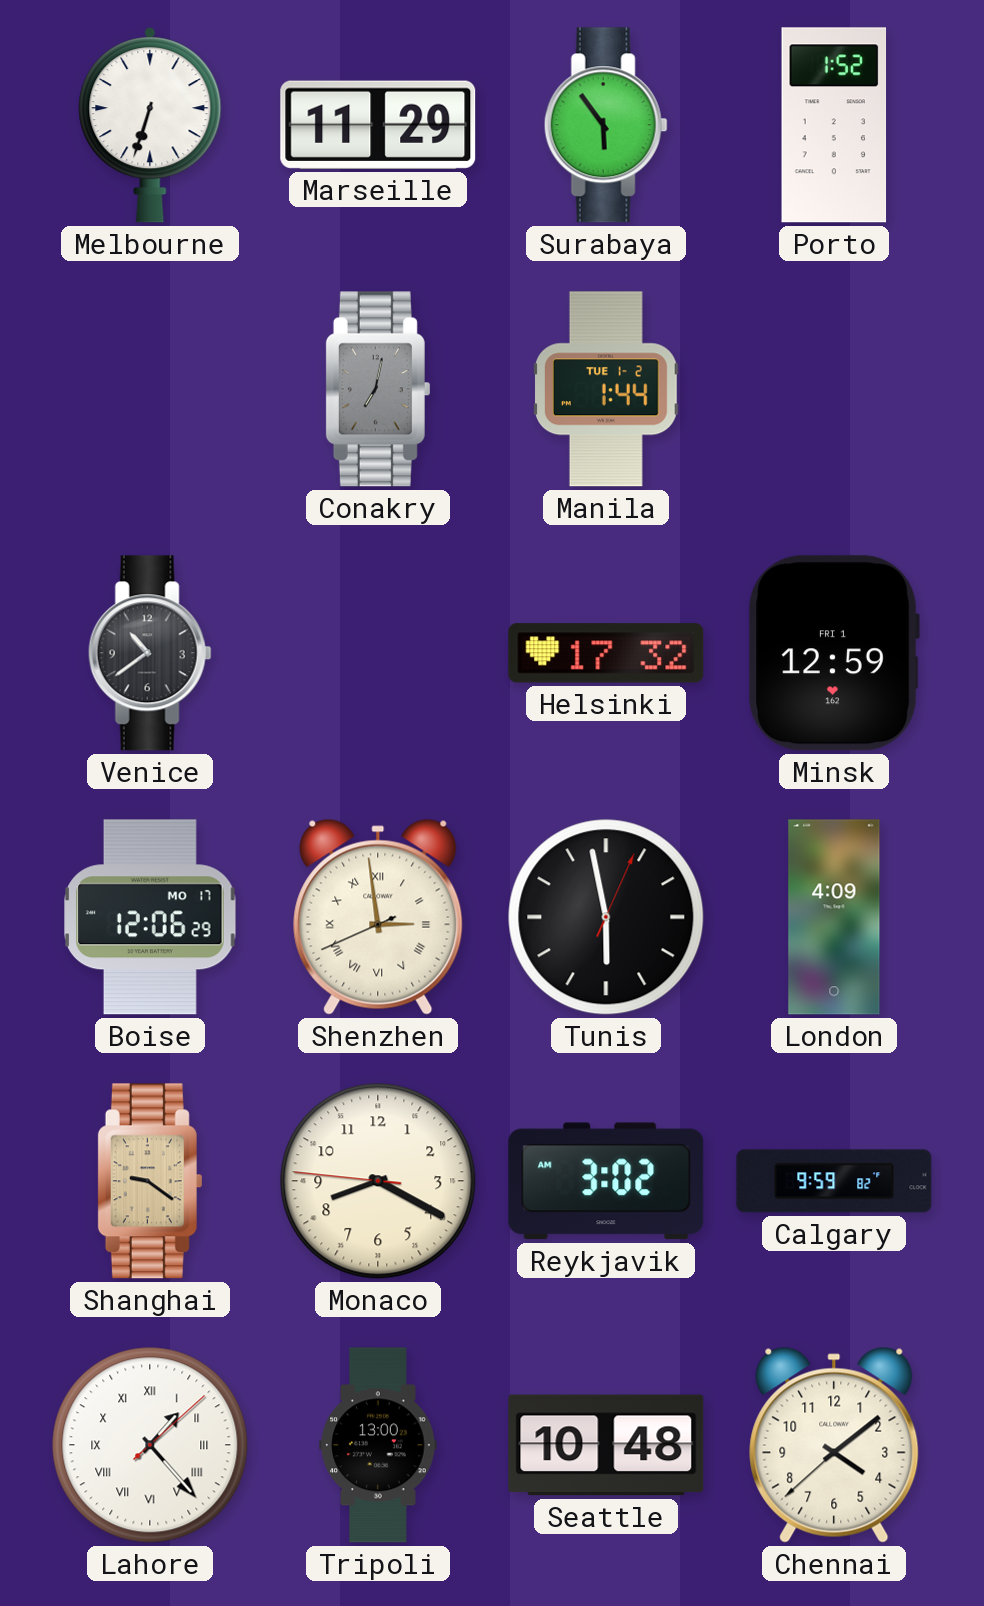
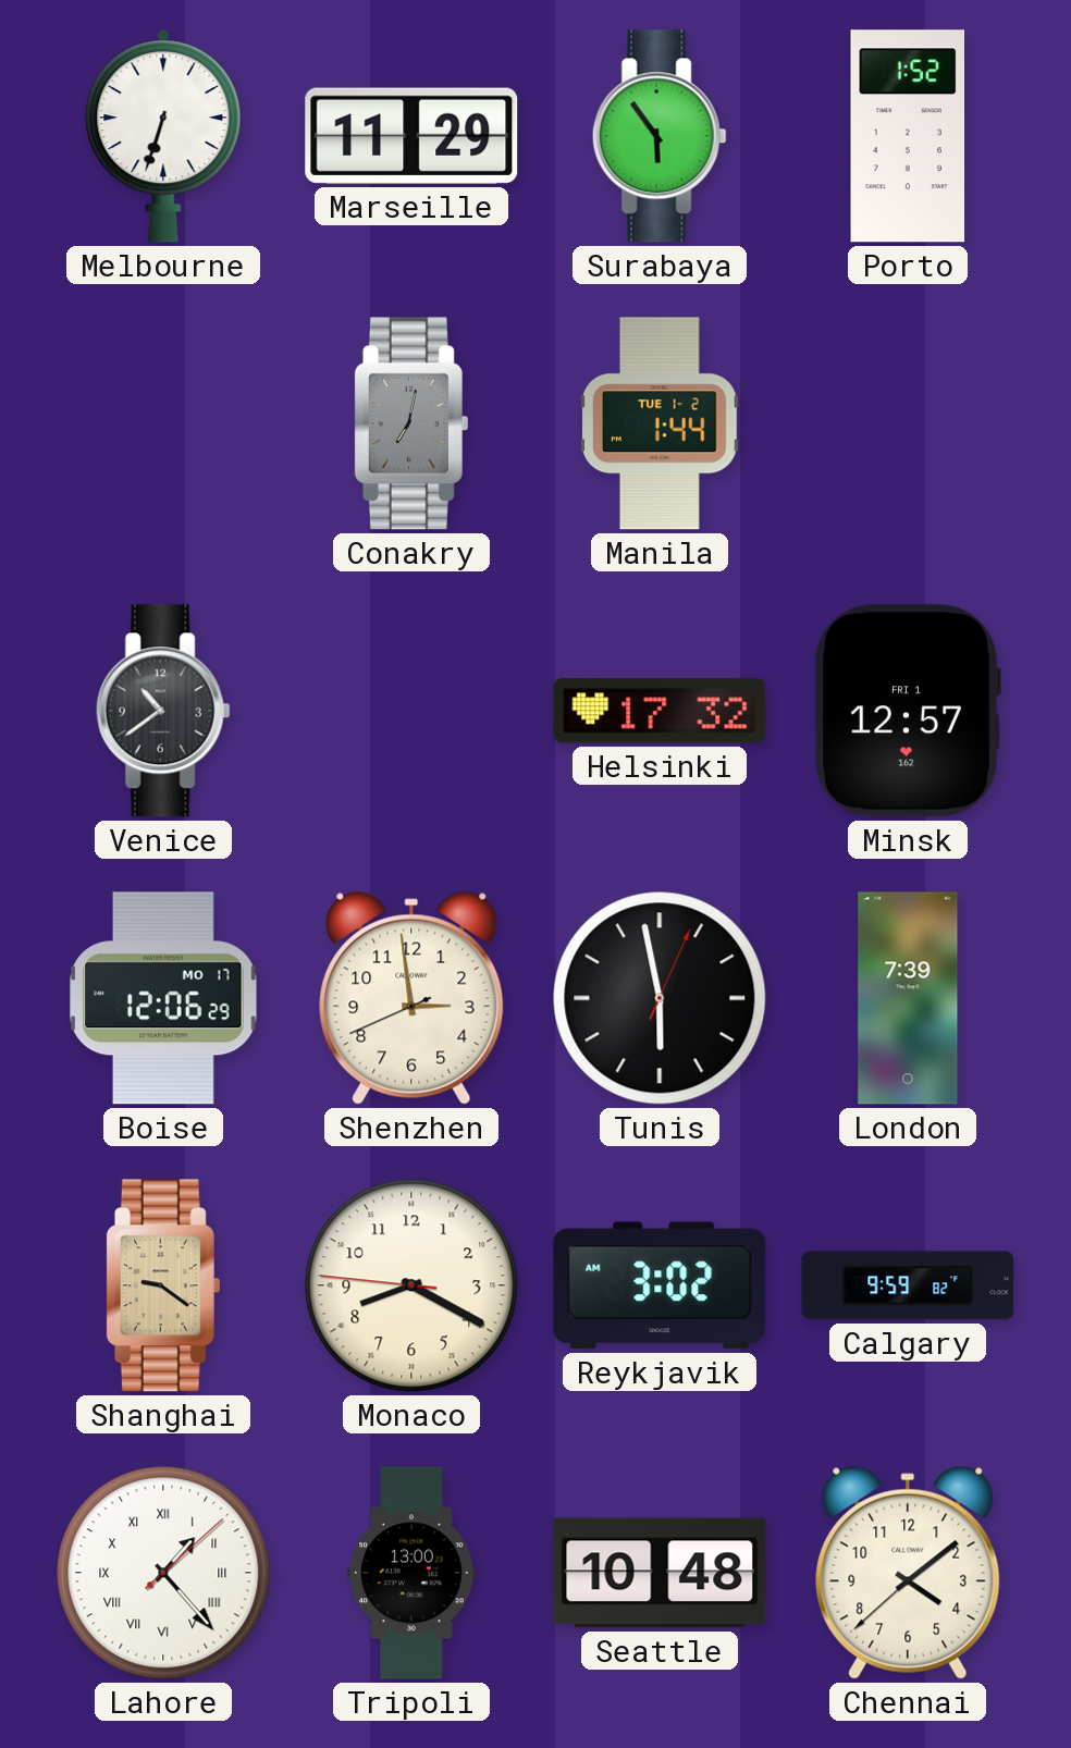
Minsk: 12:59 -> 12:57 (908, 711)
Shenzhen numerals: Roman -> Arabic (411, 998)
London: 4:09 -> 7:39 (908, 998)
